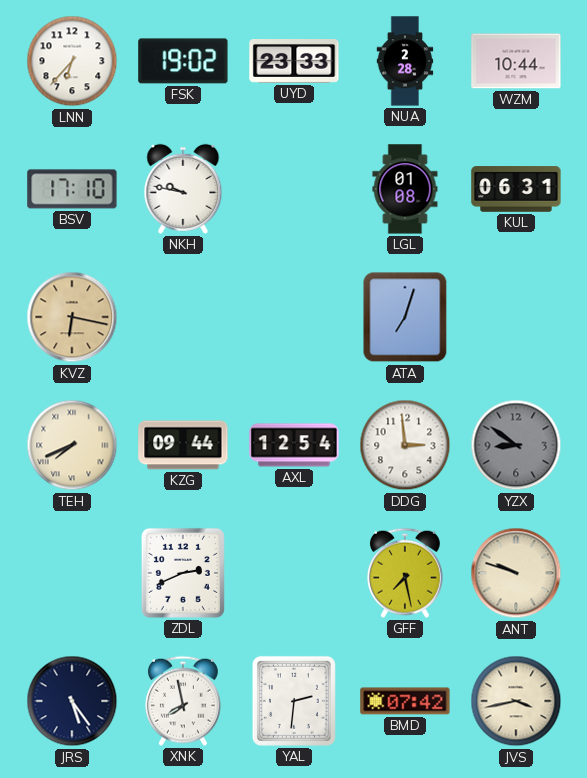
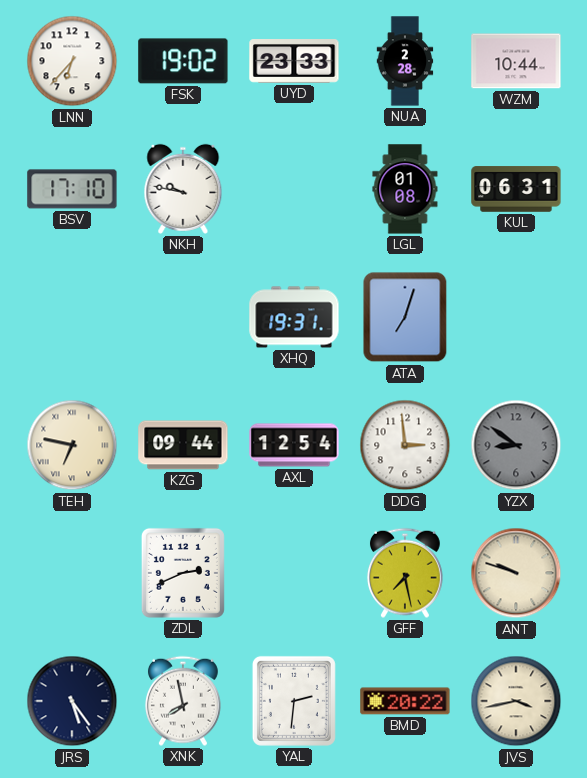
KVZ: 6:17 -> none (72, 317)
XHQ: none -> 19:31 (294, 317)
TEH: 7:41 -> 6:47 (72, 445)
BMD: 07:42 -> 20:22 (405, 701)
